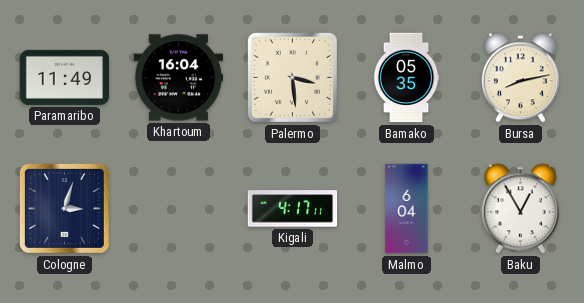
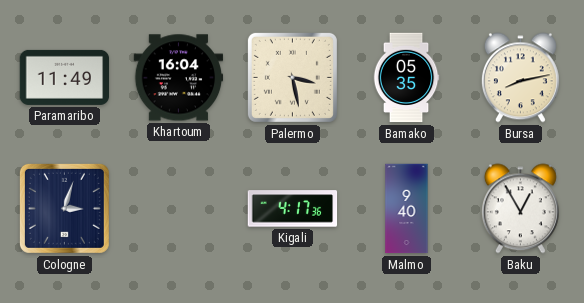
Palermo: 3:29 -> 3:28 (292, 77)
Kigali: 4:17:11 -> 4:17:36 (293, 209)
Malmo: 6:04 -> 9:40 (407, 209)
